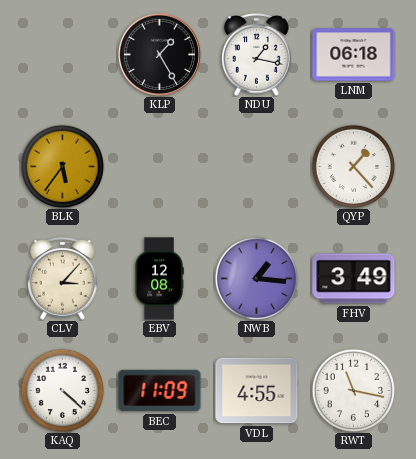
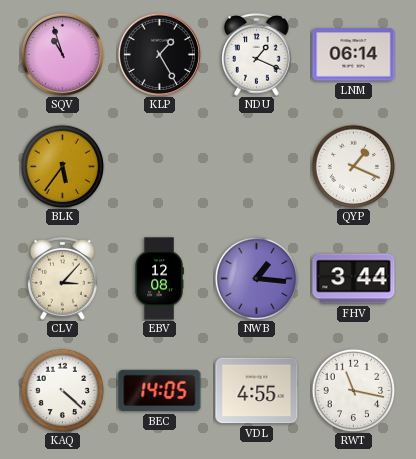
SQV: none -> 10:57 (62, 54)
NDU: 1:17 -> 1:19 (257, 55)
LNM: 06:18 -> 06:14 (354, 55)
QYP: 1:23 -> 1:19 (353, 166)
FHV: 3:49 -> 3:44 (354, 279)
BEC: 11:09 -> 14:05 (160, 391)
